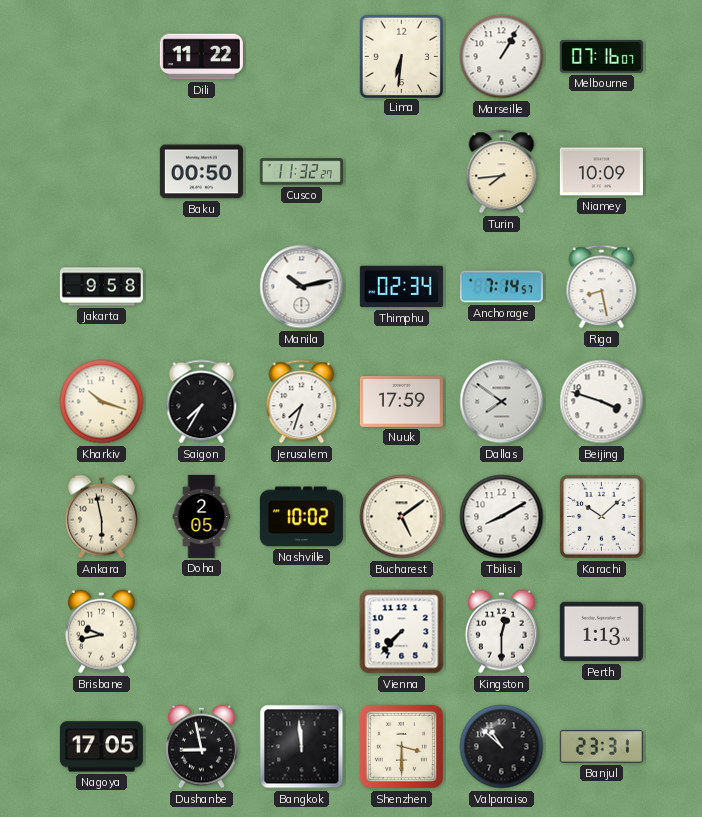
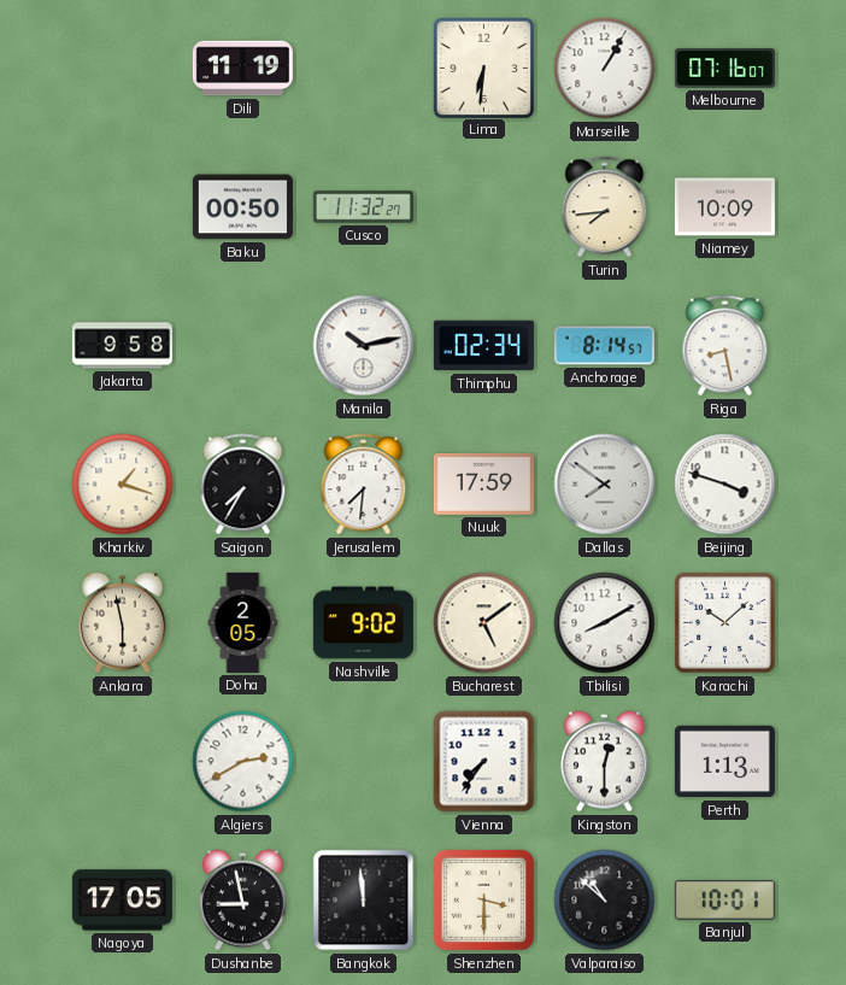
Dili: 11:22 -> 11:19 (242, 69)
Anchorage: 7:14 -> 8:14 (604, 346)
Kharkiv: 10:18 -> 1:18 (123, 485)
Jerusalem: 7:33 -> 7:31 (364, 485)
Nashville: 10:02 -> 9:02 (363, 623)
Brisbane: 9:43 -> none (102, 632)
Algiers: none -> 2:40 (243, 762)
Vienna: 7:37 -> 7:36 (484, 762)
Banjul: 23:31 -> 10:01 (724, 901)
